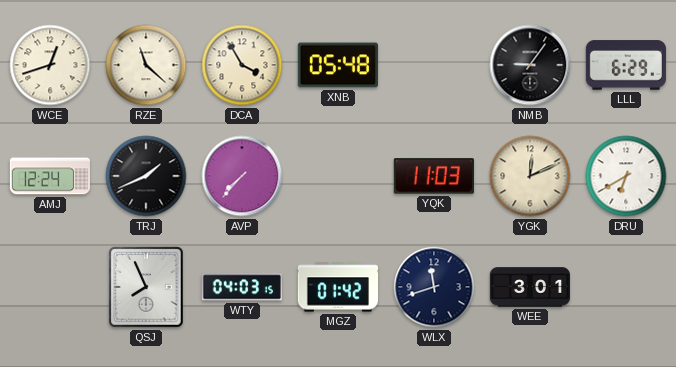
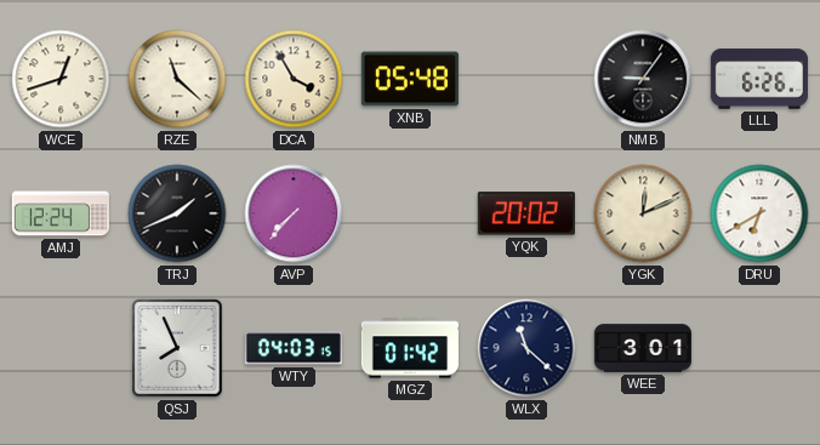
LLL: 6:29 -> 6:26 (759, 79)
YQK: 11:03 -> 20:02 (526, 213)
WLX: 11:42 -> 11:22 (526, 348)
